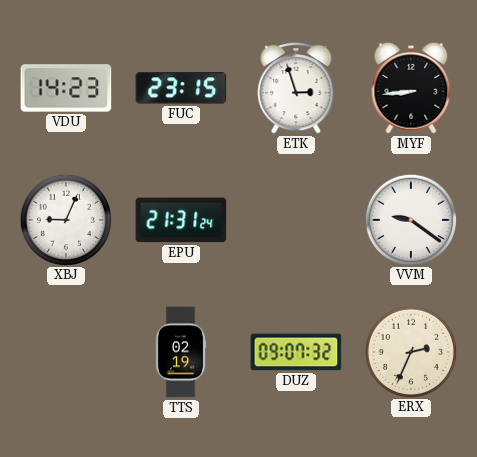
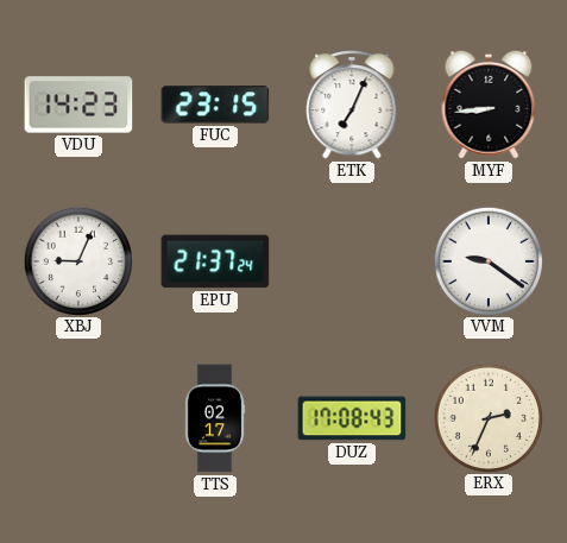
ETK: 2:57 -> 7:04 (352, 106)
EPU: 21:31 -> 21:37 (215, 261)
TTS: 02:19 -> 02:17 (215, 418)
DUZ: 09:07 -> 17:08 (352, 418)
